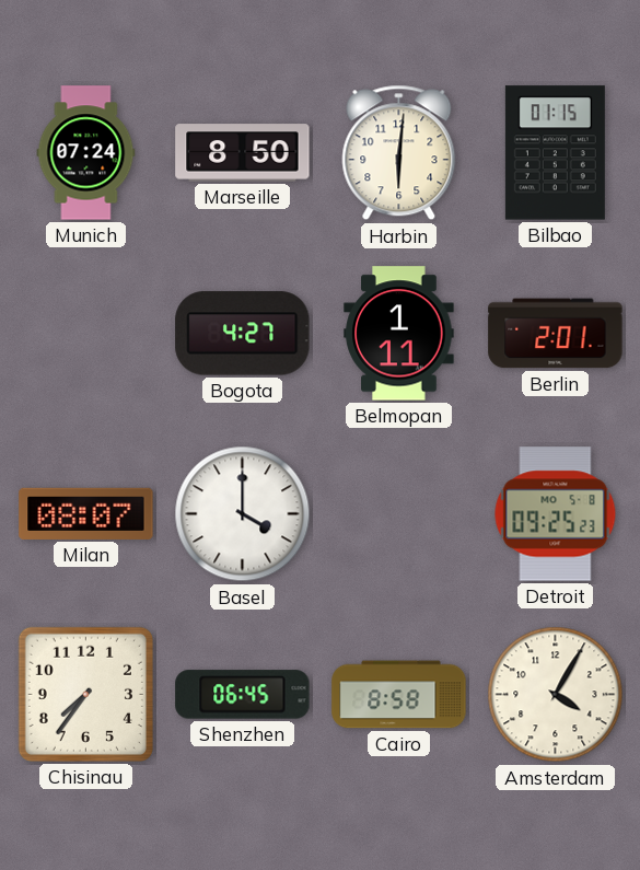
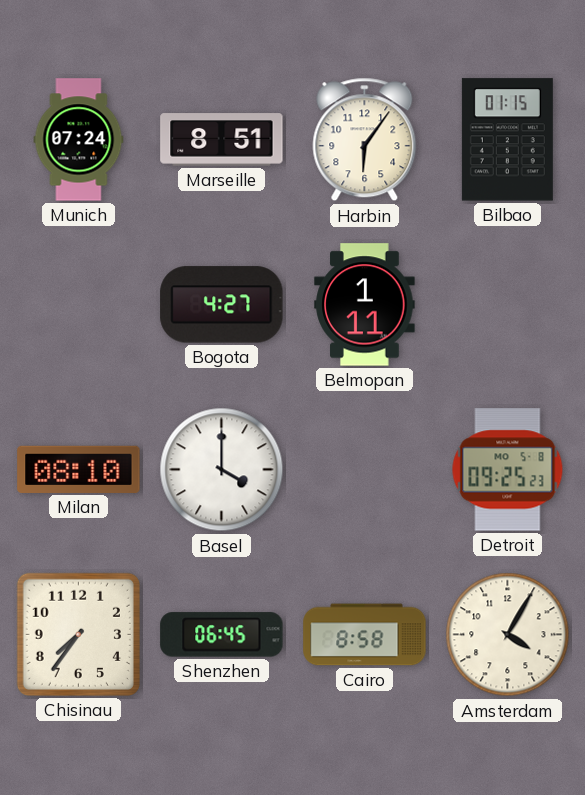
Marseille: 8:50 -> 8:51 (222, 140)
Harbin: 6:01 -> 6:06 (365, 140)
Berlin: 2:01 -> none (556, 334)
Milan: 08:07 -> 08:10 (79, 469)
